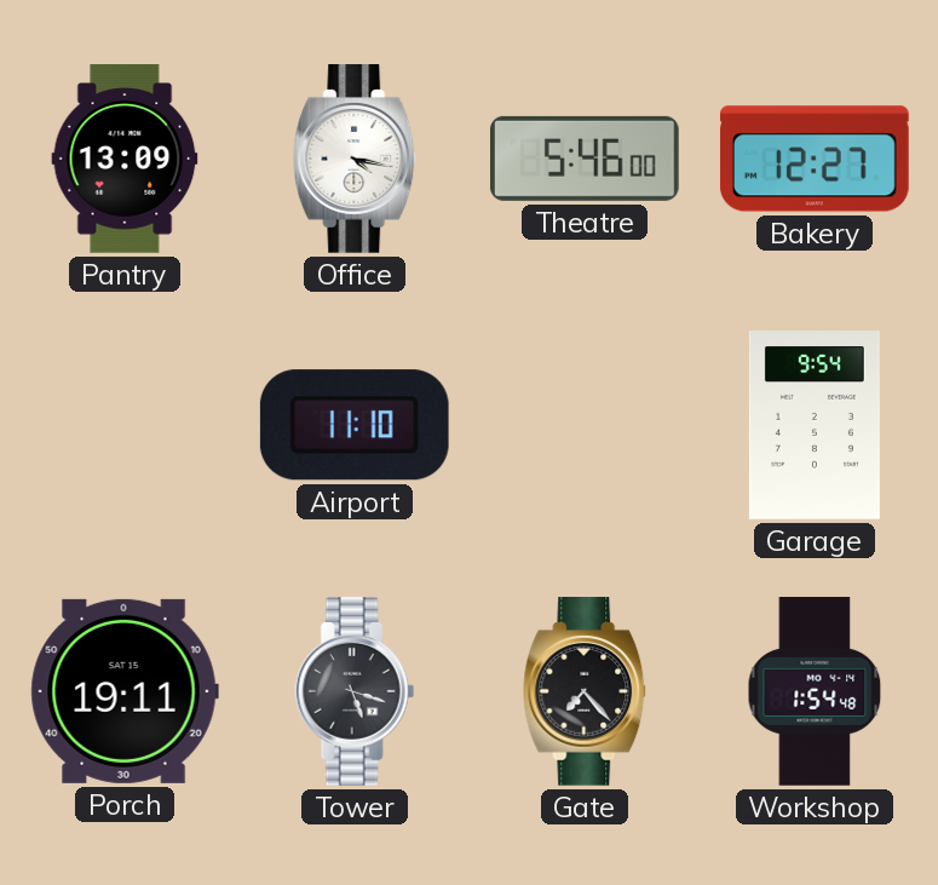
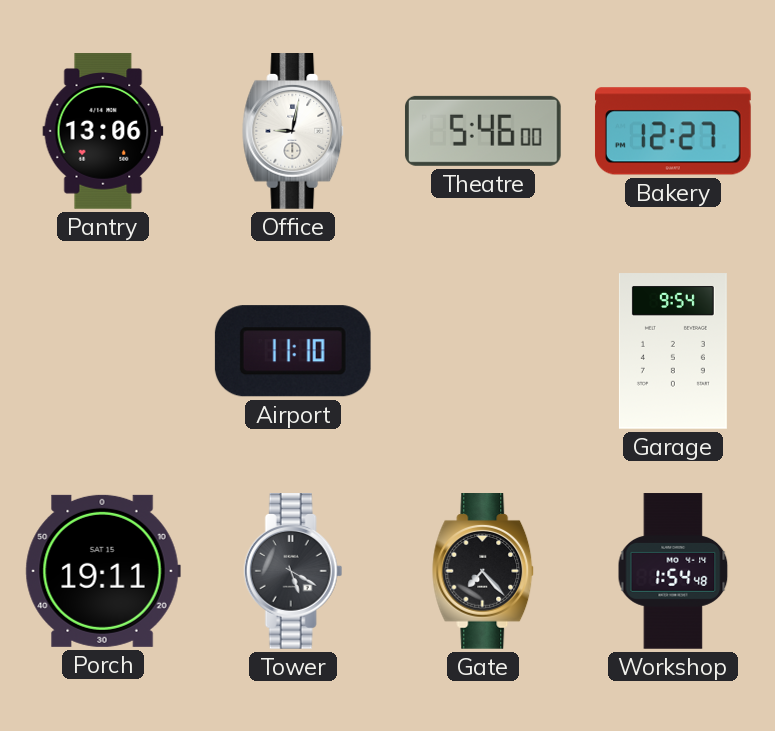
Pantry: 13:09 -> 13:06 (103, 131)
Office: 4:17 -> 9:02 (294, 132)
Tower: 5:18 -> 5:20 (293, 572)
